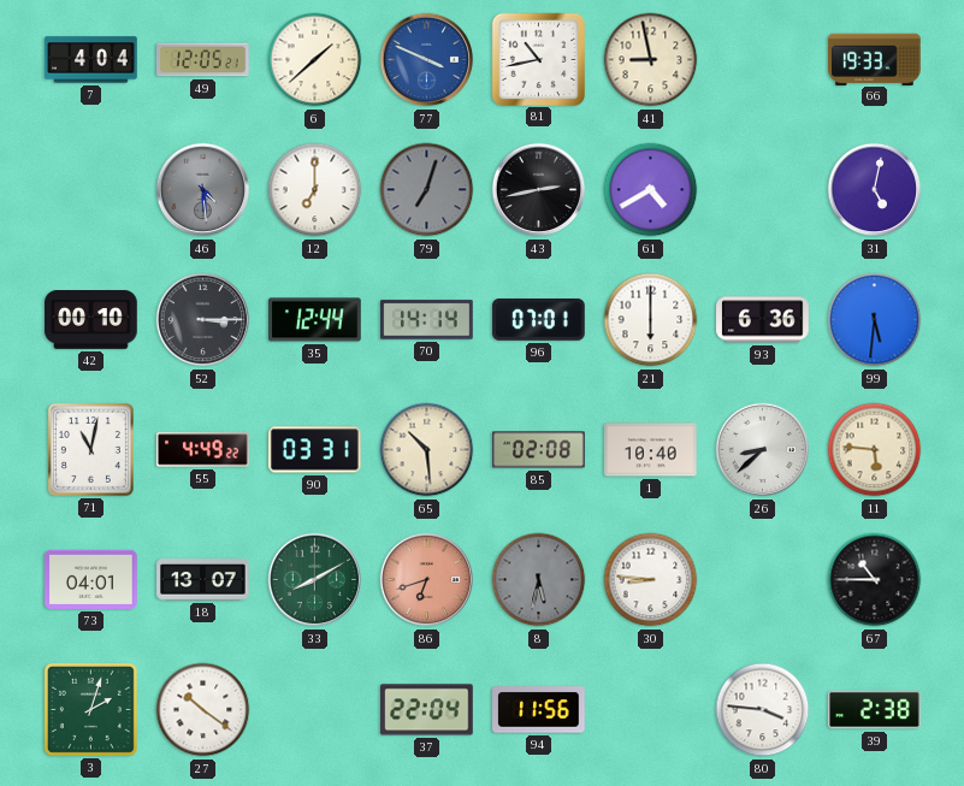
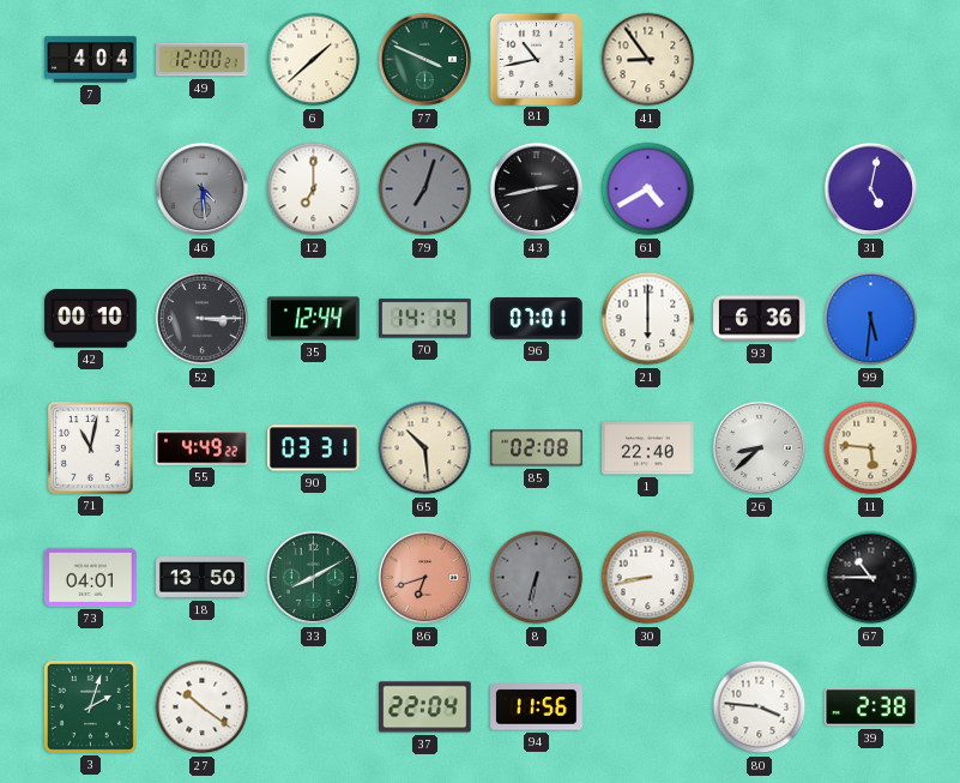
49: 12:05 -> 12:00 (203, 60)
77 dial: blue -> green (425, 60)
41: 8:58 -> 8:54 (648, 60)
66: 19:33 -> none (875, 59)
1: 10:40 -> 22:40 (648, 448)
18: 13:07 -> 13:50 (203, 578)
8: 5:32 -> 6:32 (537, 578)
30: 8:46 -> 8:43 (648, 578)
